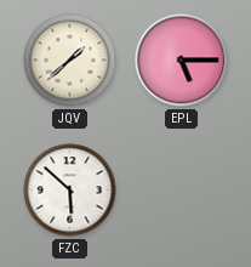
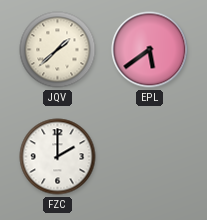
EPL: 5:15 -> 5:39 (150, 50)
FZC: 5:52 -> 2:00 (58, 157)
